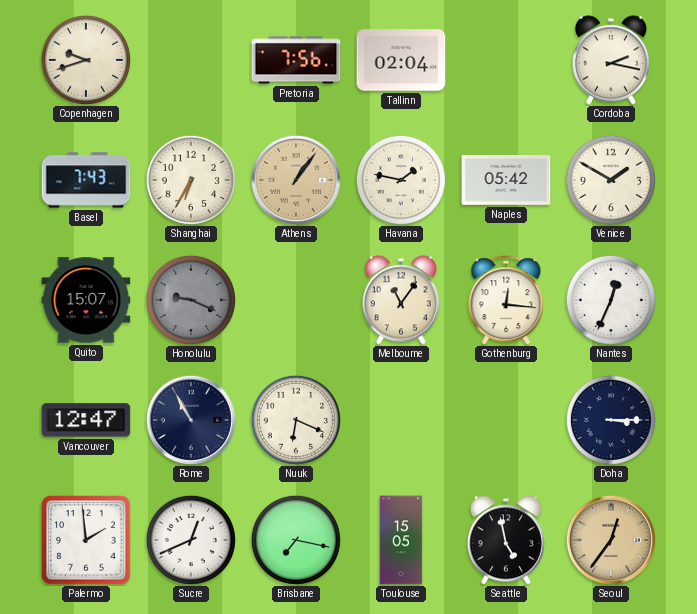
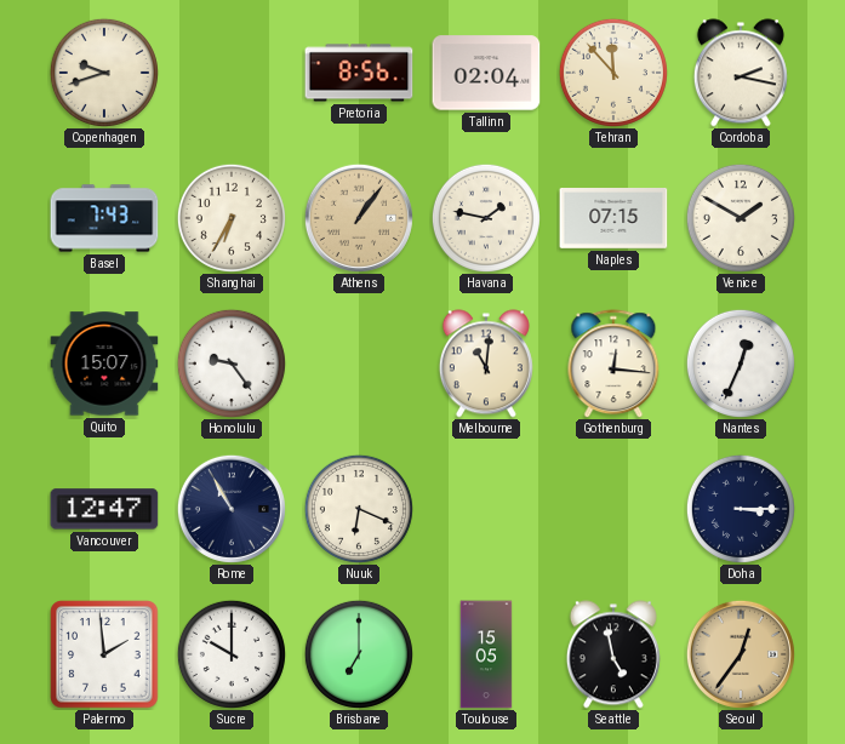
Pretoria: 7:56 -> 8:56 (359, 73)
Tehran: none -> 11:53 (613, 73)
Naples: 05:42 -> 07:15 (613, 219)
Honolulu: 9:19 -> 9:24 (232, 364)
Honolulu dial: grey -> white (232, 364)
Melbourne: 11:06 -> 11:01 (486, 364)
Sucre: 12:41 -> 10:00 (232, 654)
Brisbane: 7:17 -> 7:00 (359, 654)
